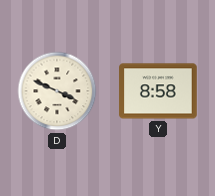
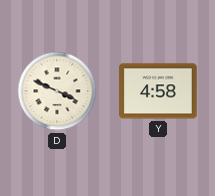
Y: 8:58 -> 4:58 (158, 91)
